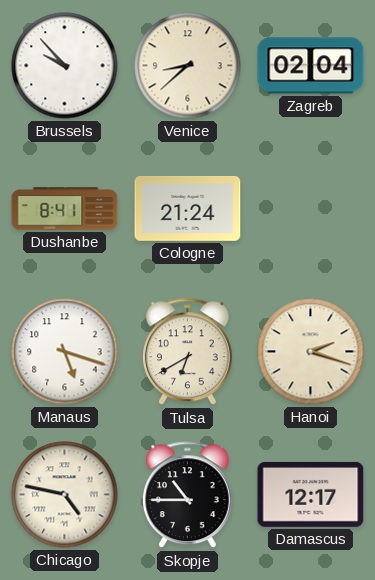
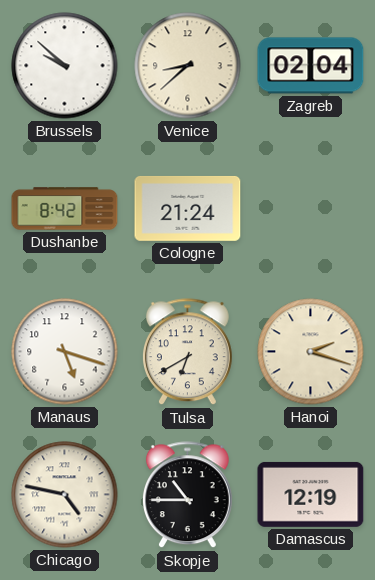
Brussels: 9:53 -> 9:52 (65, 66)
Dushanbe: 8:41 -> 8:42 (65, 209)
Damascus: 12:17 -> 12:19 (311, 494)
